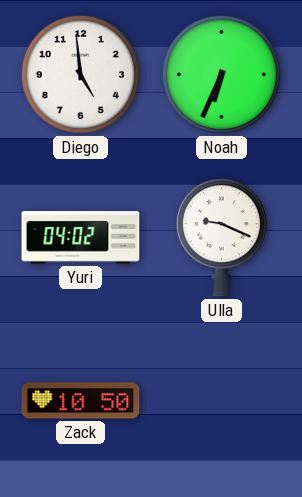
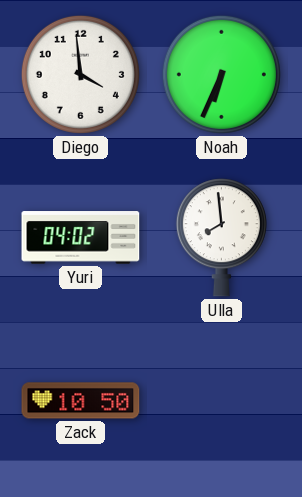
Diego: 4:59 -> 3:59 (80, 74)
Ulla: 9:19 -> 7:59 (221, 238)
